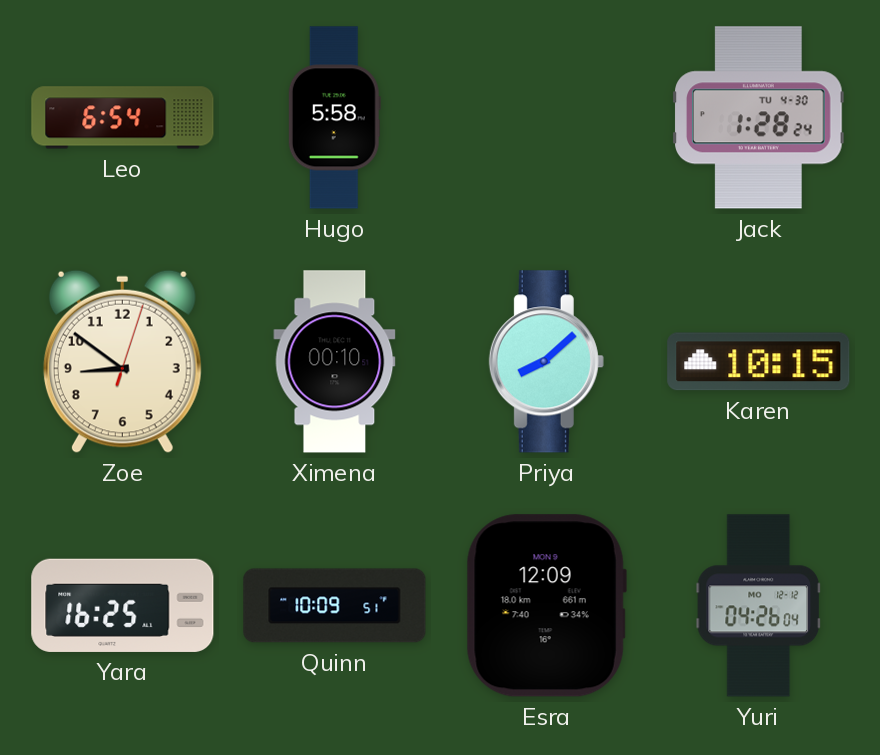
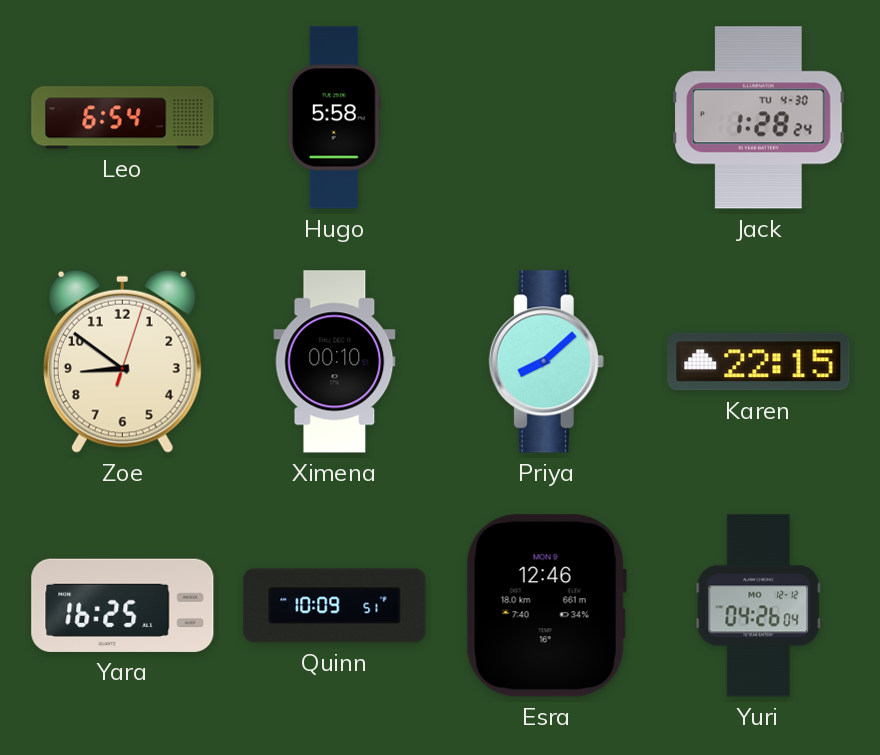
Karen: 10:15 -> 22:15 (759, 362)
Esra: 12:09 -> 12:46 (546, 606)
